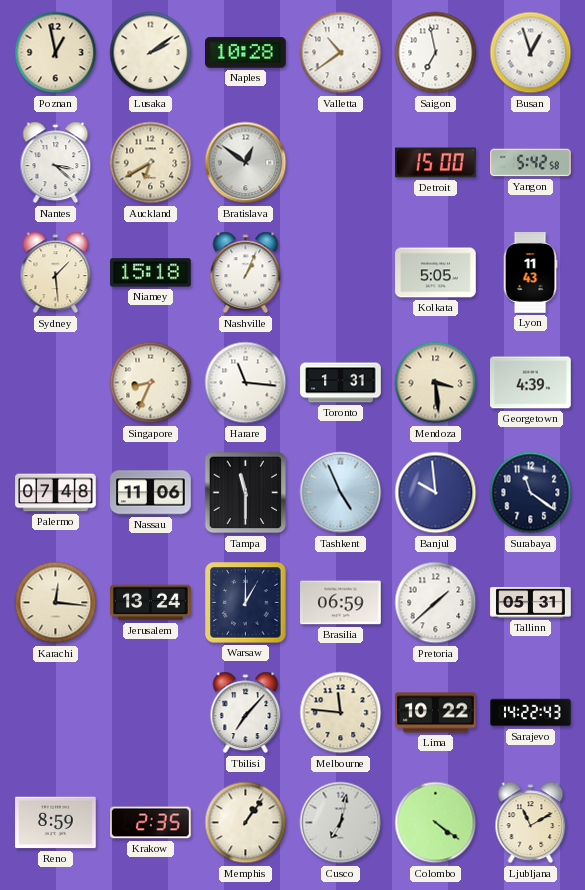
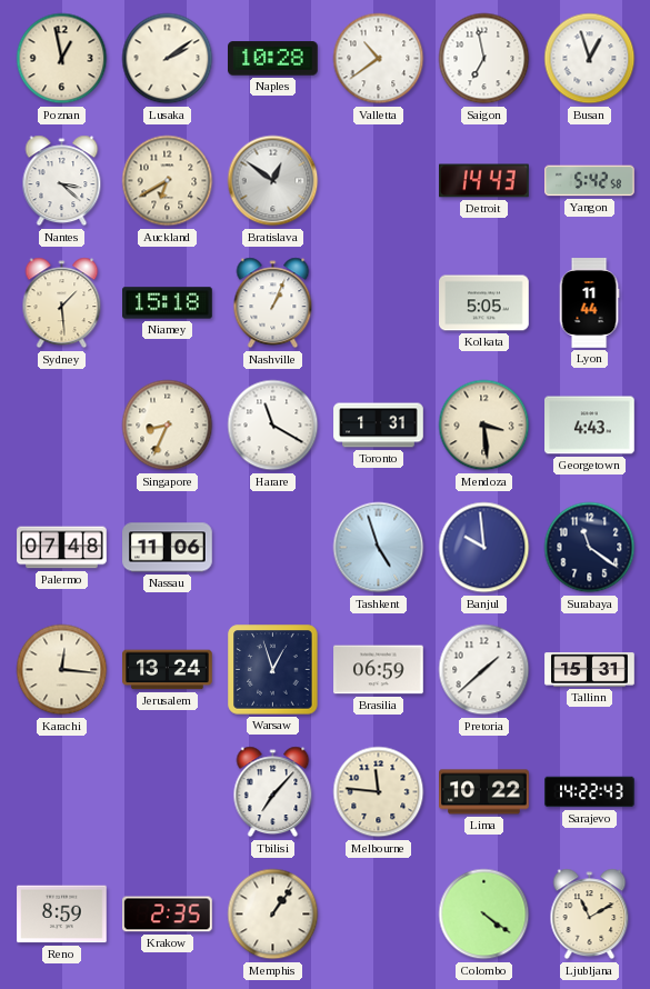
Detroit: 15:00 -> 14:43 (484, 181)
Lyon: 11:43 -> 11:44 (589, 303)
Harare: 11:16 -> 11:20 (273, 426)
Georgetown: 4:39 -> 4:43 (590, 426)
Tampa: 11:30 -> none (246, 493)
Tashkent: 4:56 -> 4:57 (379, 548)
Warsaw: 1:00 -> 12:57 (273, 670)
Tallinn: 05:31 -> 15:31 (590, 670)
Cusco: 7:02 -> none (341, 823)
